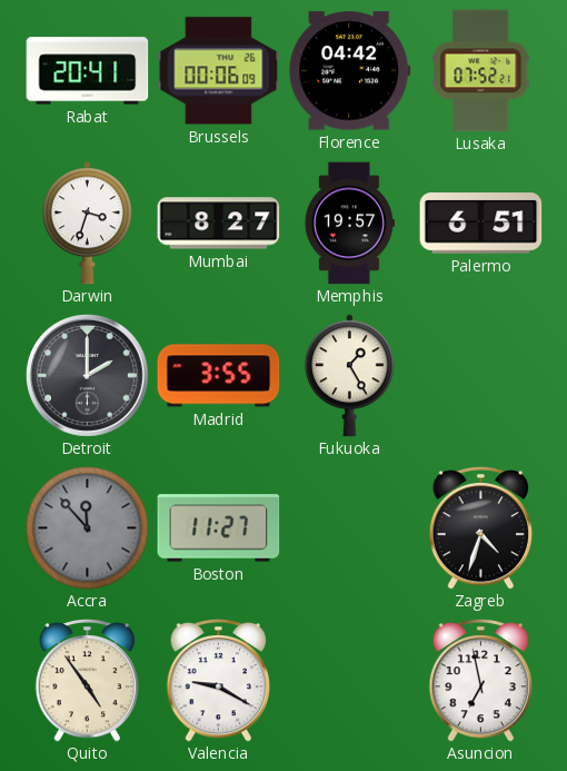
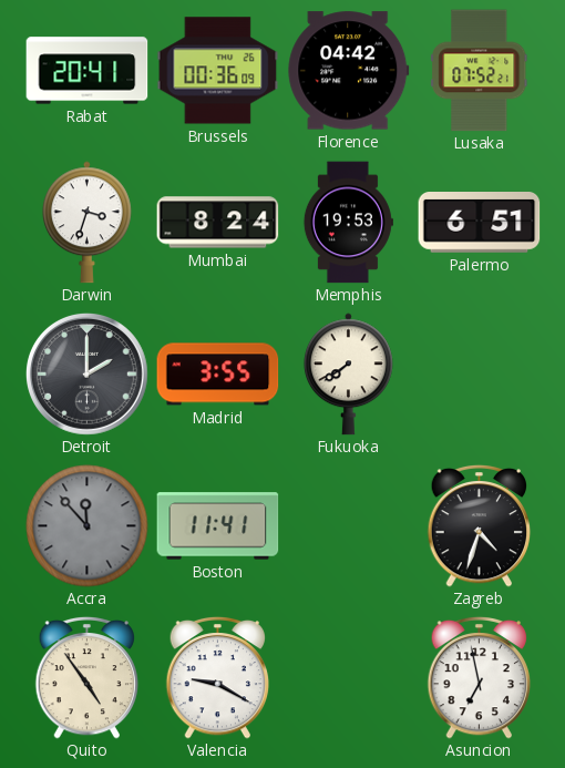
Brussels: 00:06 -> 00:36 (218, 71)
Mumbai: 8:27 -> 8:24 (218, 223)
Memphis: 19:57 -> 19:53 (348, 223)
Fukuoka: 1:25 -> 7:39 (348, 375)
Boston: 11:27 -> 11:41 (218, 526)
